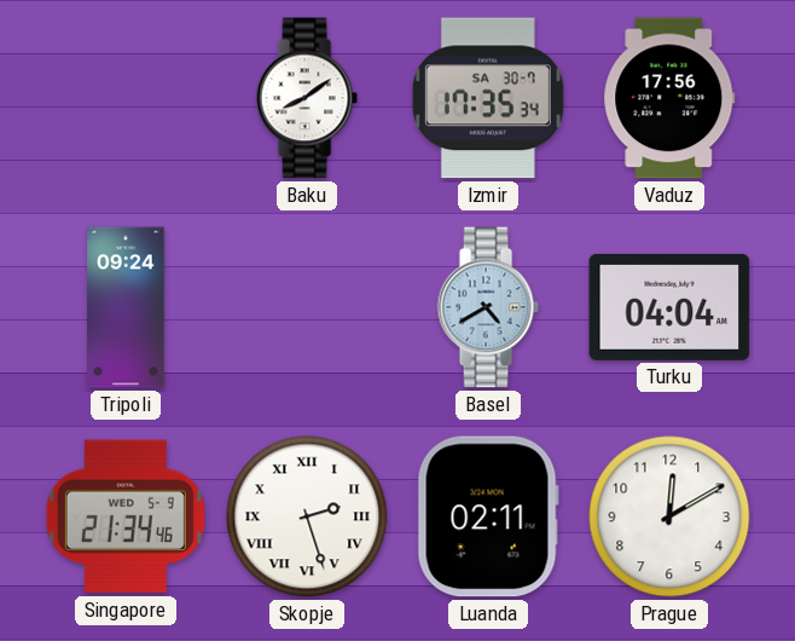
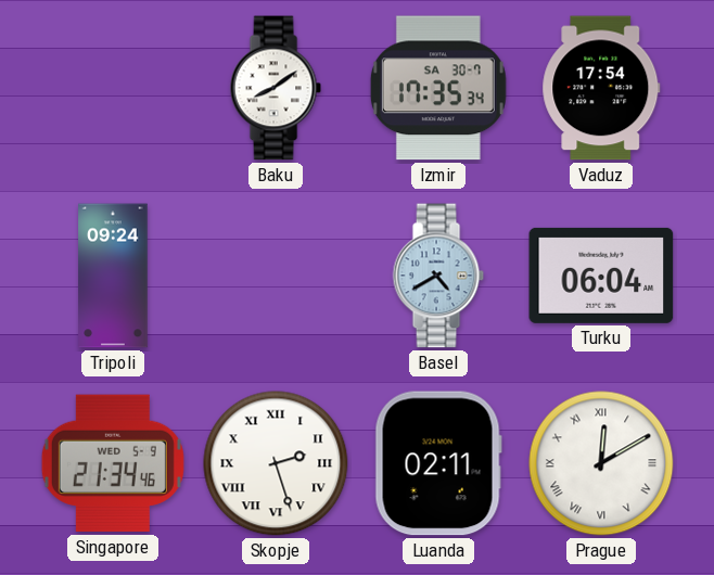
Vaduz: 17:56 -> 17:54 (601, 88)
Turku: 04:04 -> 06:04 (601, 276)
Prague numerals: Arabic -> Roman (601, 463)
